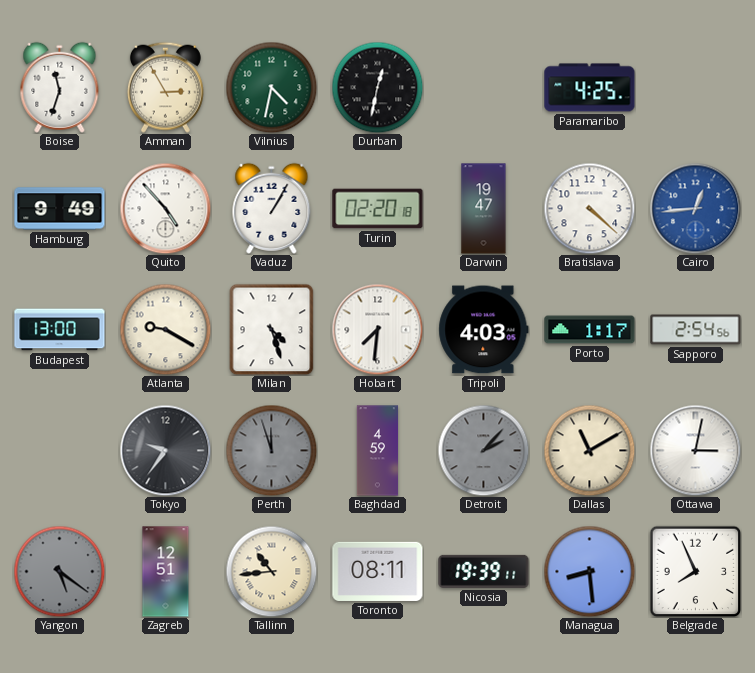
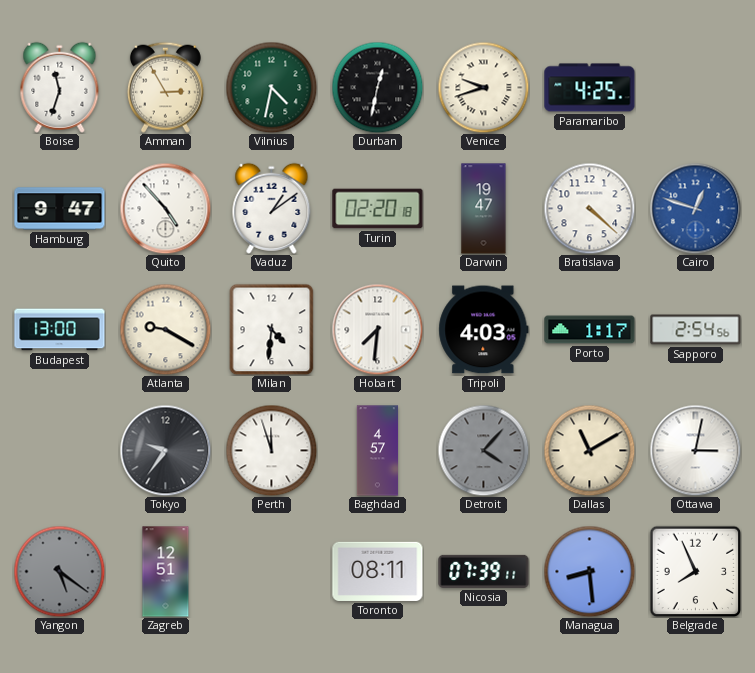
Venice: none -> 9:42 (483, 87)
Hamburg: 9:49 -> 9:47 (60, 209)
Vaduz: 1:05 -> 1:09 (272, 208)
Cairo: 12:44 -> 12:48 (695, 208)
Milan: 4:27 -> 4:31 (272, 329)
Perth dial: grey -> white (271, 450)
Baghdad: 4:59 -> 4:57 (378, 451)
Detroit: 2:07 -> 4:07 (483, 450)
Tallinn: 10:44 -> none (271, 571)
Nicosia: 19:39 -> 07:39 (484, 571)
